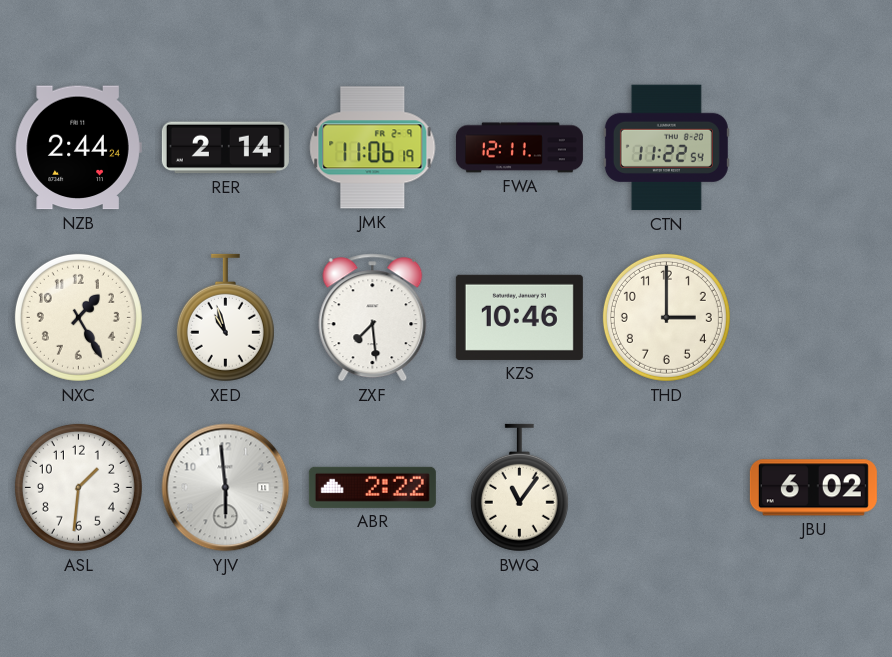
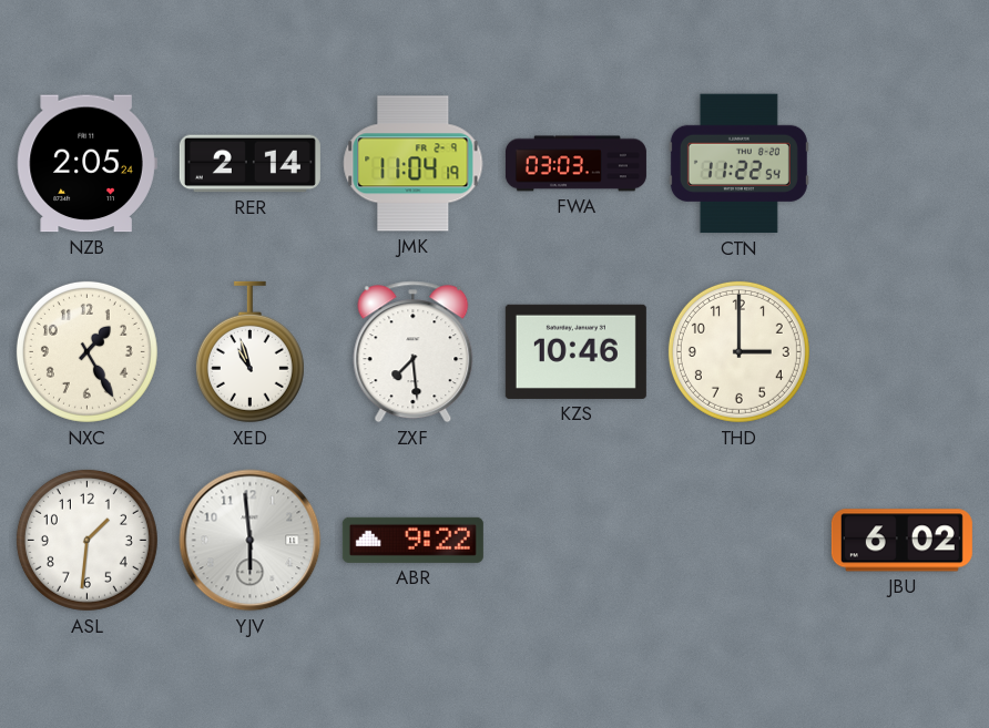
NZB: 2:44 -> 2:05 (86, 164)
JMK: 11:06 -> 11:04 (414, 164)
FWA: 12:11 -> 03:03 (575, 164)
ABR: 2:22 -> 9:22 (412, 540)
BWQ: 11:06 -> none (519, 488)
